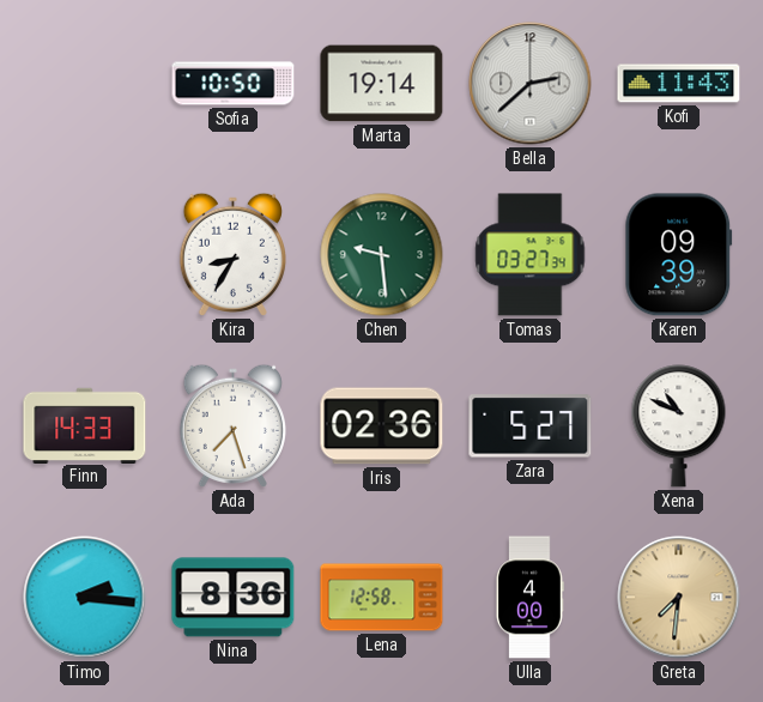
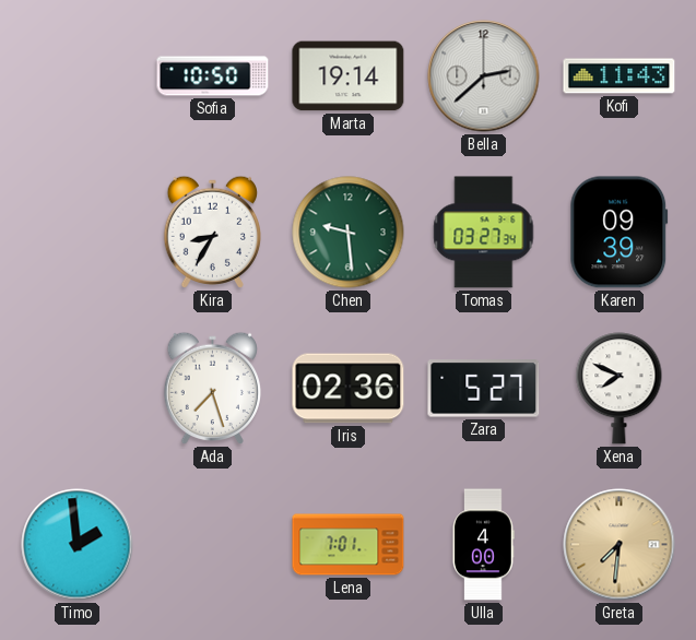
Finn: 14:33 -> none (85, 425)
Xena: 10:49 -> 7:49 (620, 389)
Timo: 2:16 -> 1:59 (78, 545)
Nina: 8:36 -> none (234, 598)
Lena: 12:58 -> 7:01 (349, 545)
